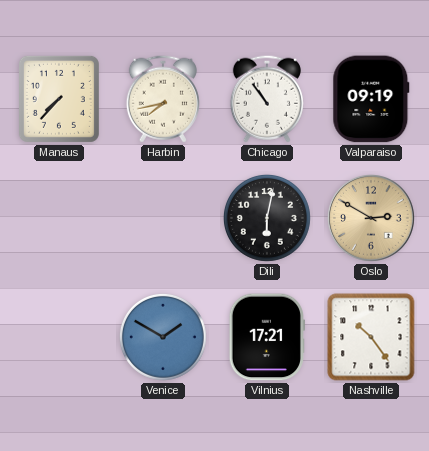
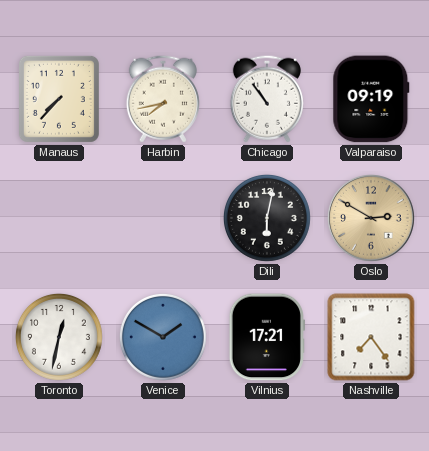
Toronto: none -> 12:32 (59, 337)
Nashville: 10:24 -> 7:24 (371, 337)
